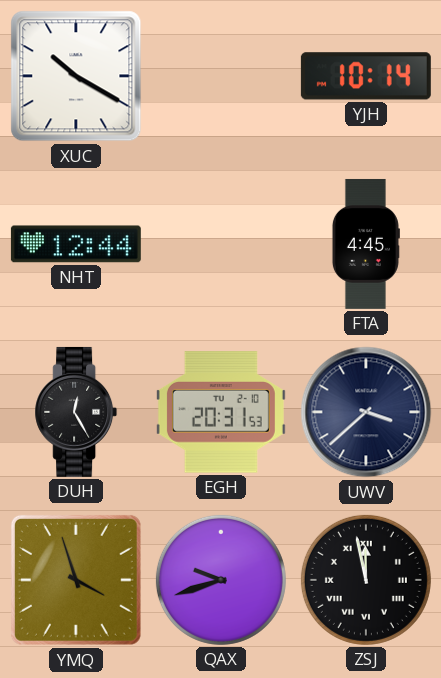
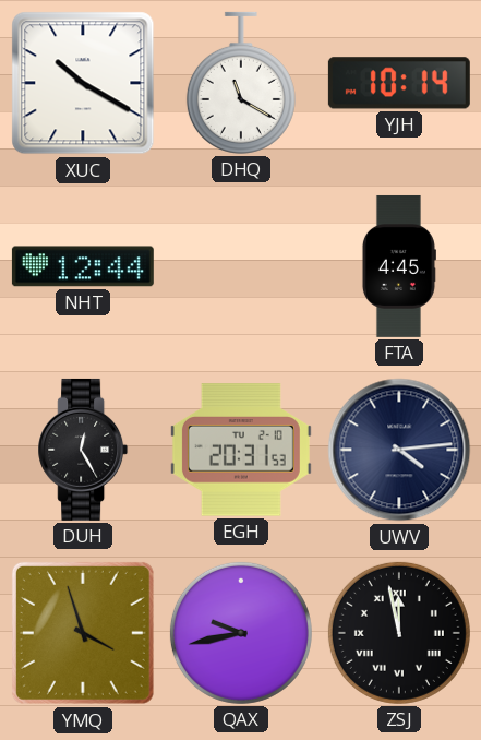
DHQ: none -> 11:20 (241, 83)
UWV: 3:38 -> 4:14 (399, 450)
QAX: 9:42 -> 9:43 (241, 633)
